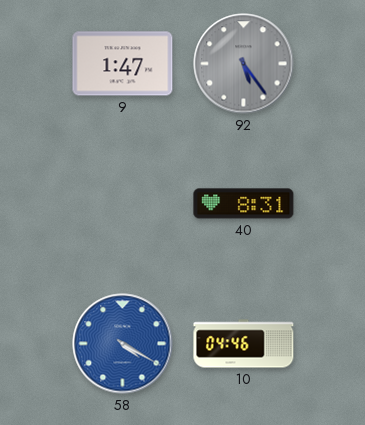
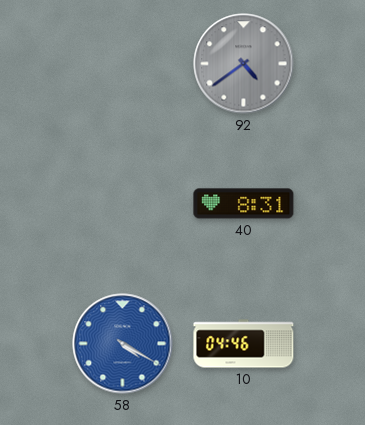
9: 1:47 -> none (123, 64)
92: 5:24 -> 4:39 (244, 64)
